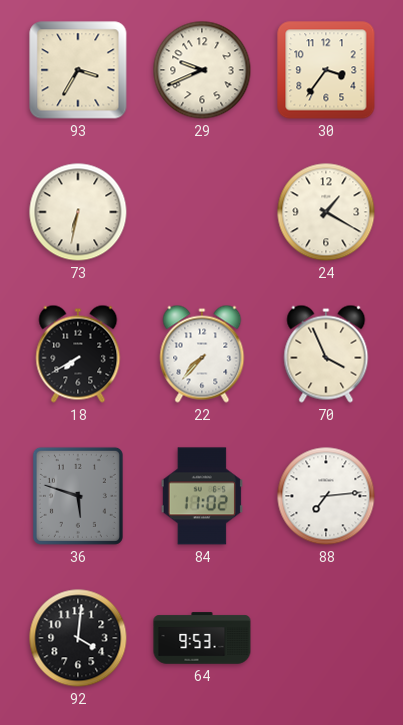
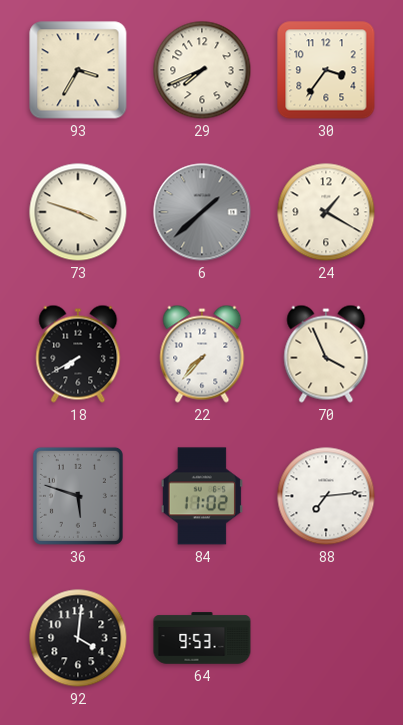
29: 9:41 -> 7:41 (202, 70)
73: 6:32 -> 3:48 (78, 212)
6: none -> 1:38 (202, 212)
